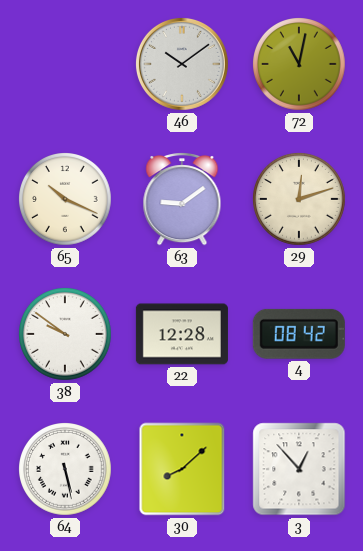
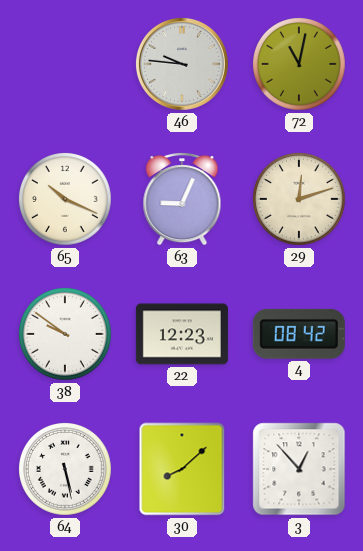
46: 10:09 -> 9:46 (182, 64)
63: 9:09 -> 9:04 (182, 200)
22: 12:28 -> 12:23 (182, 334)
